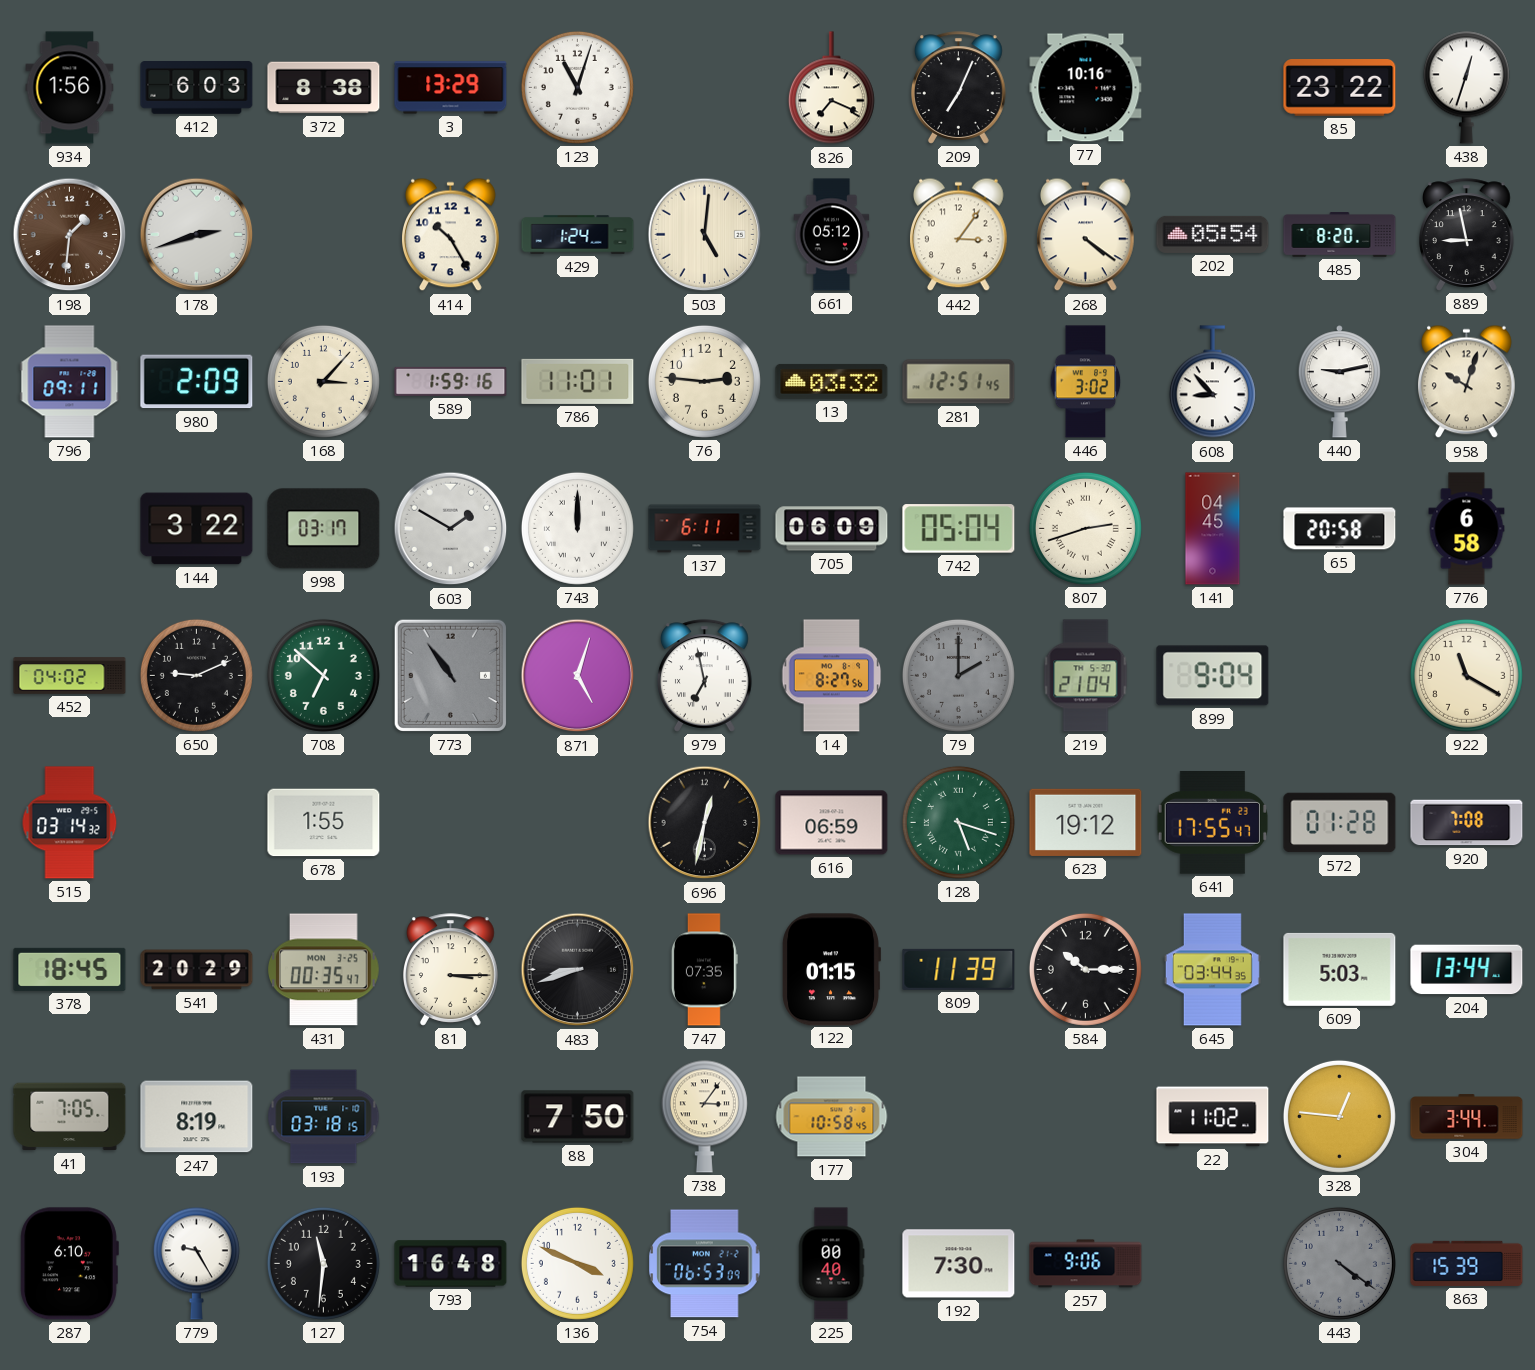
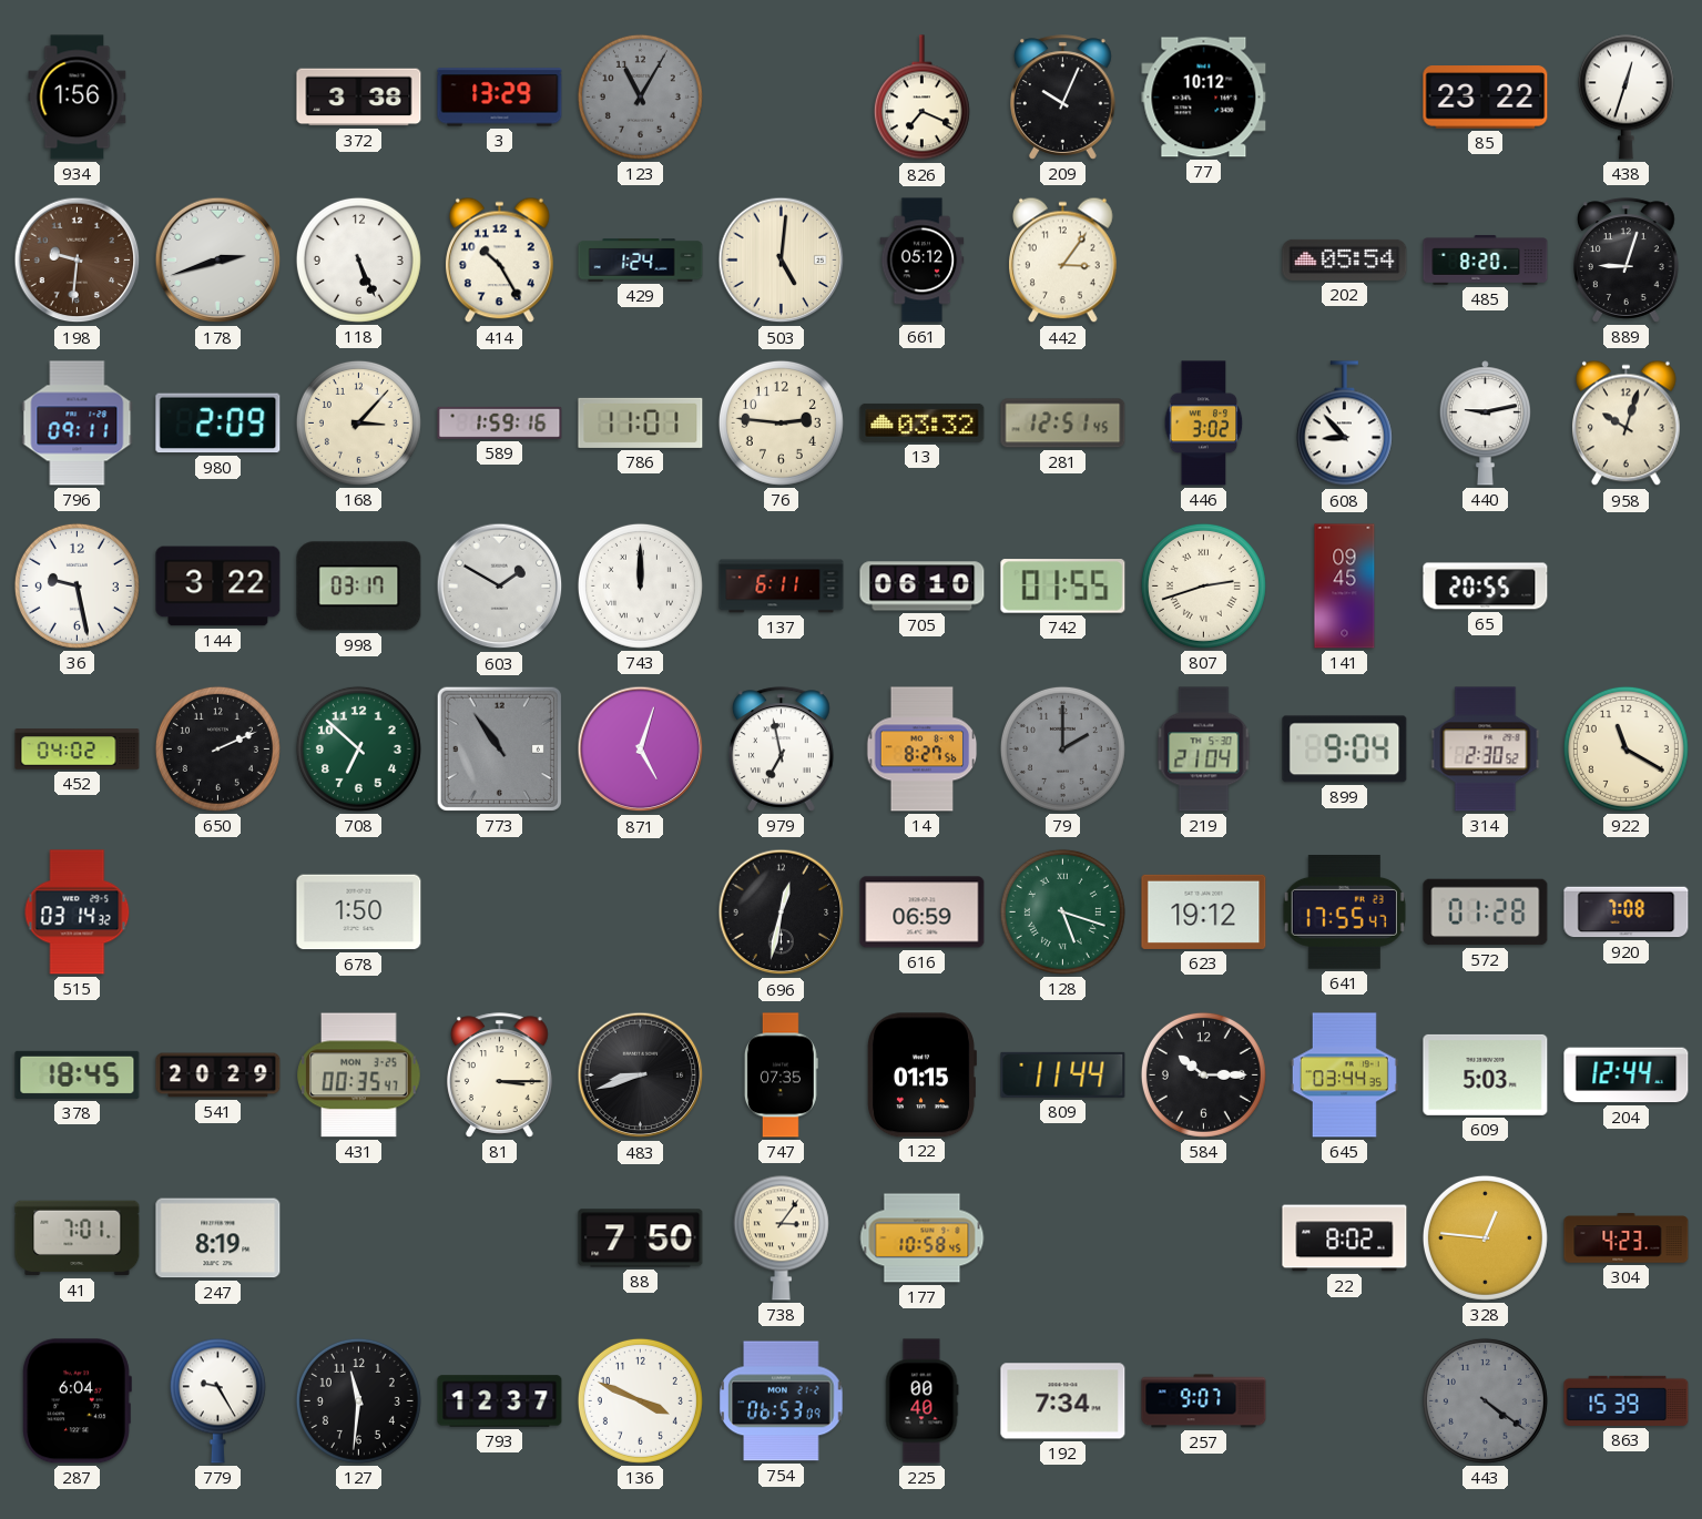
412: 6:03 -> none (197, 88)
372: 8:38 -> 3:38 (359, 98)
123: 11:03 -> 11:05 (640, 96)
123 dial: white -> grey (640, 96)
209: 7:04 -> 10:04 (1063, 98)
77: 10:16 -> 10:12 (1204, 98)
198: 1:31 -> 9:31 (78, 261)
118: none -> 5:26 (358, 259)
268: 4:21 -> none (1086, 235)
889: 8:58 -> 9:03 (1627, 261)
36: none -> 9:28 (77, 585)
705: 06:09 -> 06:10 (923, 587)
742: 05:04 -> 01:55 (1063, 587)
141: 04:45 -> 09:45 (1345, 587)
65: 20:58 -> 20:55 (1486, 587)
776: 6:58 -> none (1467, 529)
650: 9:11 -> 2:11 (217, 748)
314: none -> 2:30 (1486, 750)
678: 1:55 -> 1:50 (359, 913)
809: 11:39 -> 11:44 (1063, 1074)
204: 13:44 -> 12:44 (1627, 1075)
41: 7:05 -> 7:01 (78, 1238)
193: 03:18 -> none (324, 1117)
22: 11:02 -> 8:02 (1345, 1238)
304: 3:44 -> 4:23 (1627, 1238)
287: 6:10 -> 6:04 (77, 1401)
793: 16:48 -> 12:37 (500, 1401)
192: 7:30 -> 7:34 (1063, 1401)
257: 9:06 -> 9:07 (1204, 1401)
